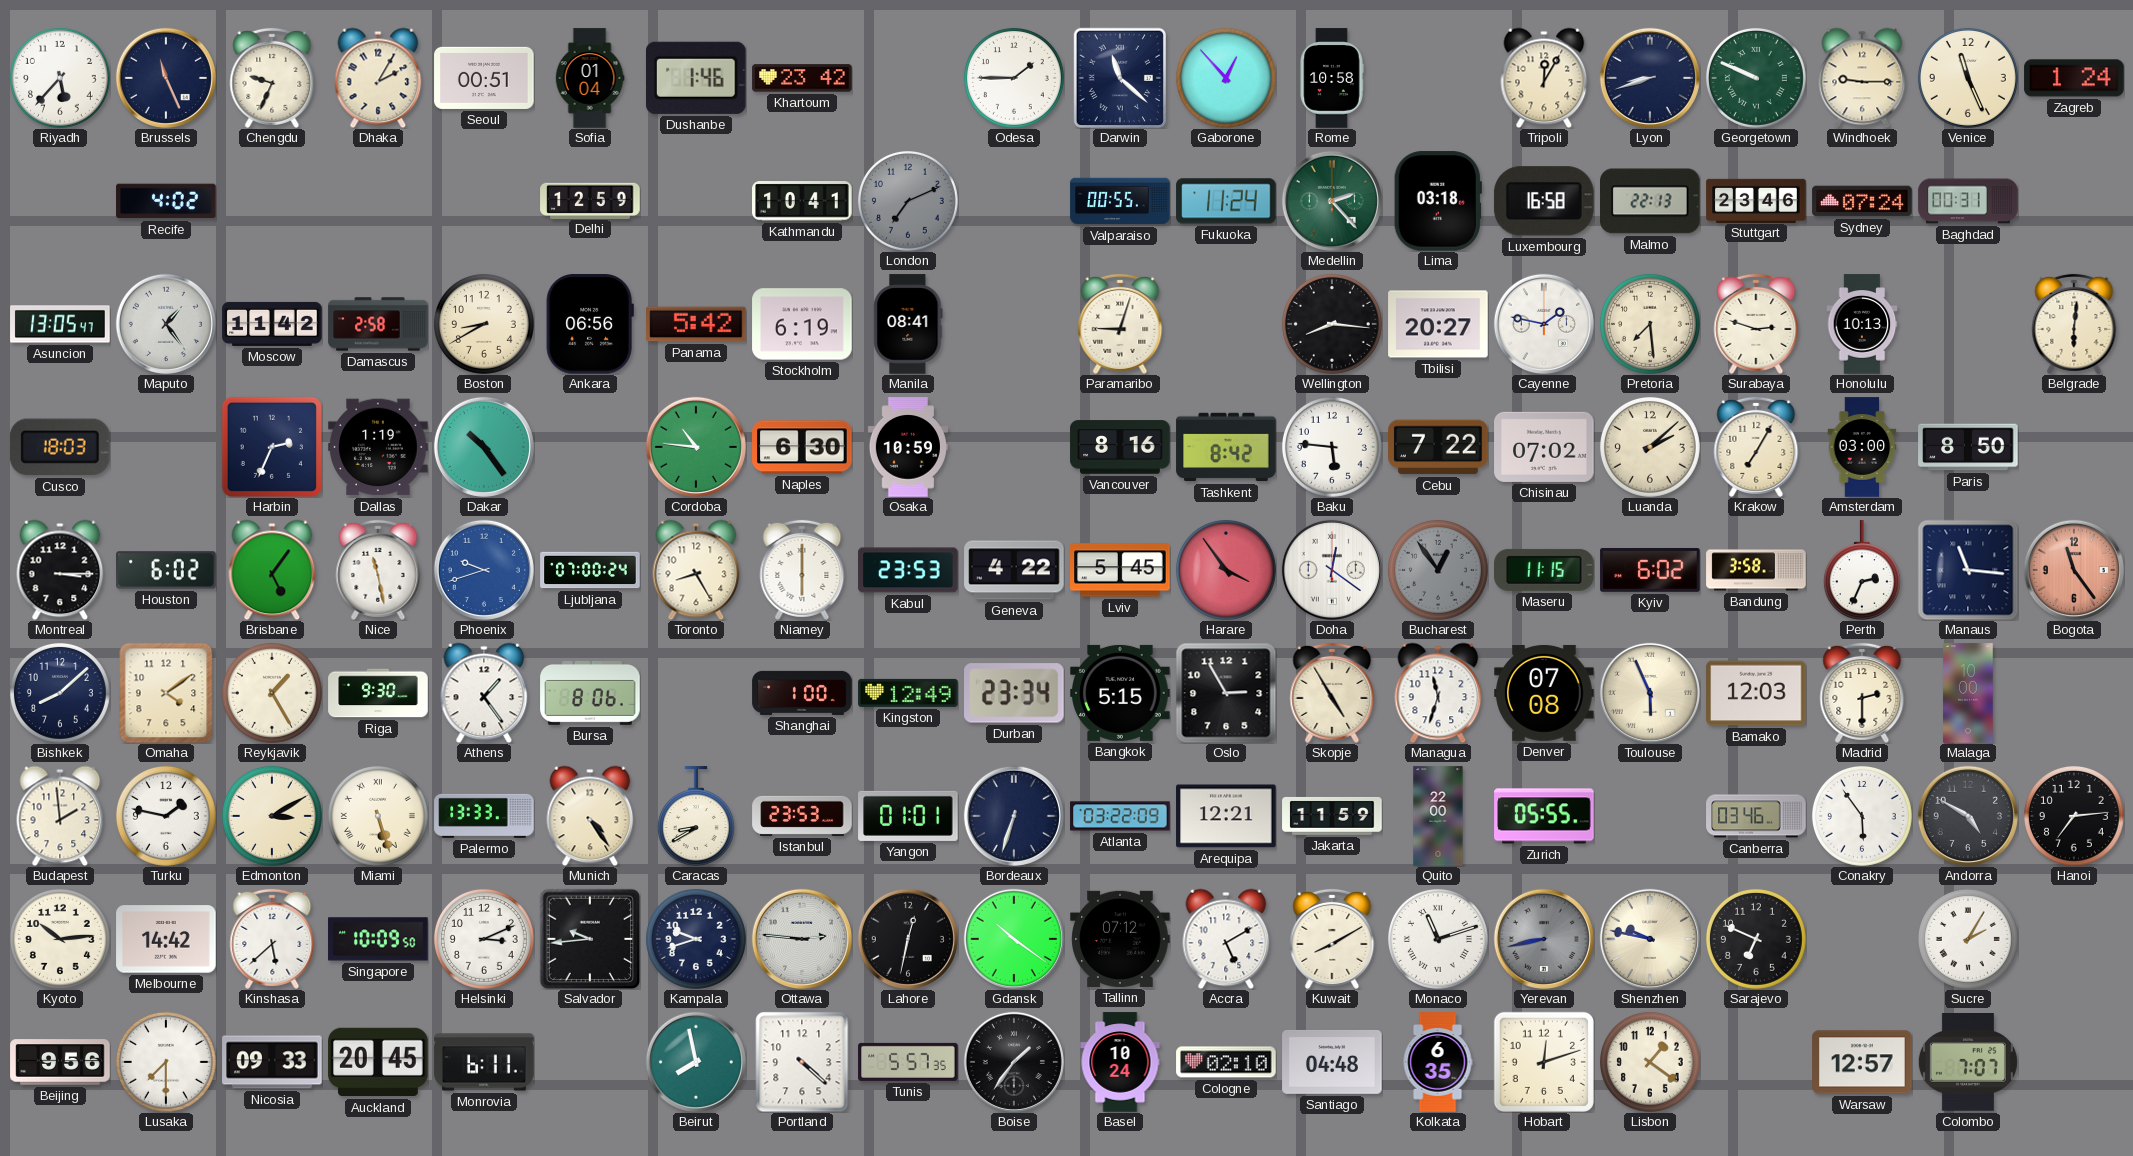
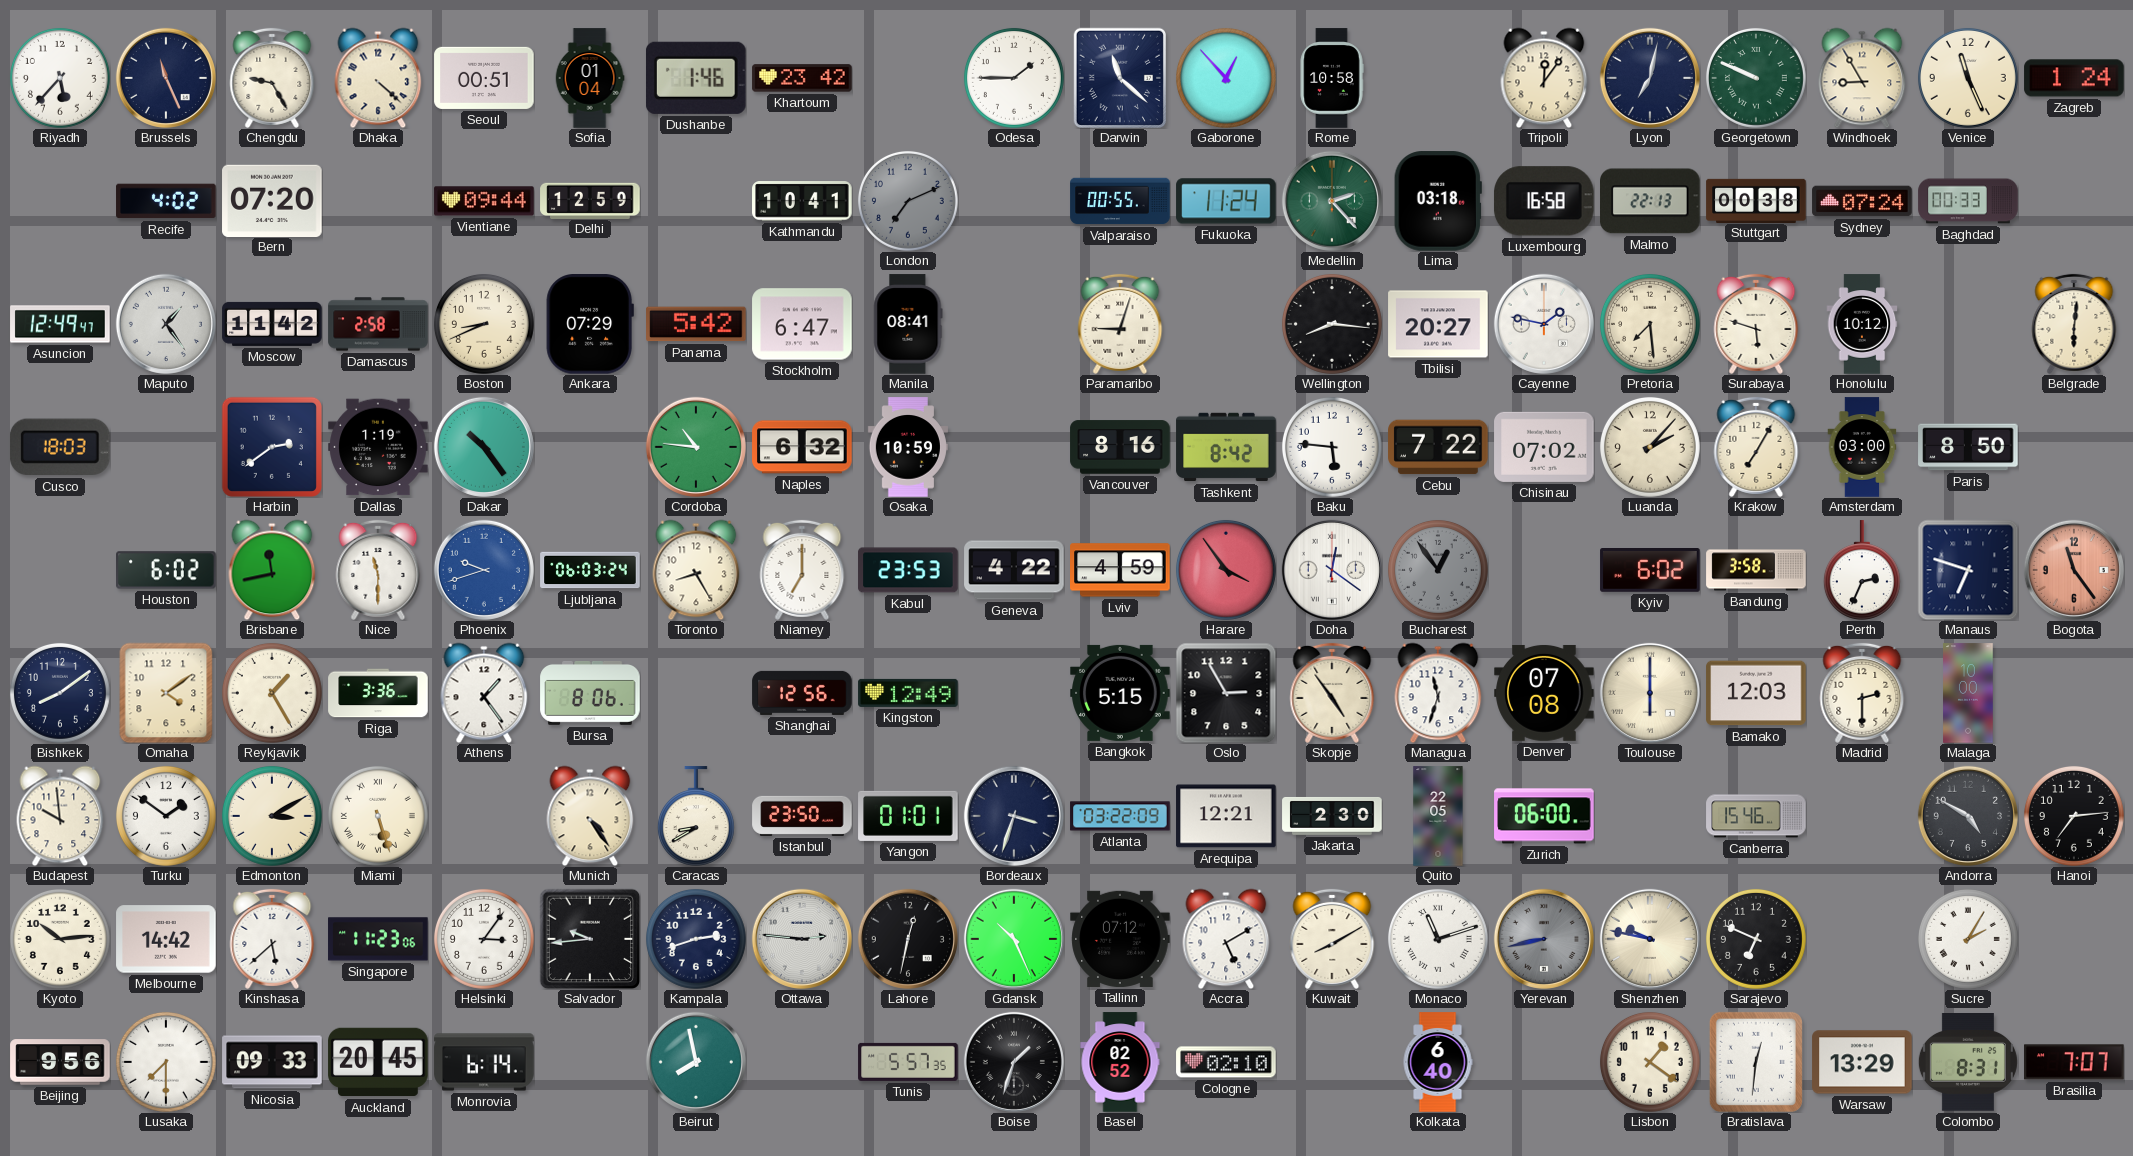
Chengdu: 9:34 -> 9:25 (272, 78)
Dhaka: 2:05 -> 4:22 (378, 78)
Tripoli: 12:05 -> 12:06 (1544, 78)
Lyon: 8:42 -> 7:02 (1650, 78)
Windhoek: 9:15 -> 8:55 (1862, 78)
Bern: none -> 07:20 (272, 200)
Vientiane: none -> 09:44 (484, 201)
Stuttgart: 23:46 -> 00:38 (1756, 200)
Baghdad: 00:31 -> 00:33 (1968, 201)
Asuncion: 13:05 -> 12:49 (60, 324)
Boston: 8:40 -> 8:41 (484, 324)
Ankara: 06:56 -> 07:29 (590, 324)
Stockholm: 6:19 -> 6:47 (802, 324)
Surabaya: 2:48 -> 5:48 (1756, 324)
Honolulu: 10:13 -> 10:12 (1862, 324)
Harbin: 2:34 -> 2:39 (272, 447)
Naples: 6:30 -> 6:32 (802, 447)
Luanda: 2:08 -> 2:07 (1650, 447)
Montreal: 3:15 -> none (60, 570)
Brisbane: 5:06 -> 11:43 (272, 570)
Nice: 11:28 -> 11:30 (378, 570)
Ljubljana: 07:00 -> 06:03 (590, 570)
Niamey: 6:00 -> 7:00 (802, 570)
Lviv: 5:45 -> 4:59 (1120, 570)
Maseru: 11:15 -> none (1544, 570)
Manaus: 11:16 -> 6:48 (1968, 570)
Bishkek: 8:08 -> 8:09 (60, 693)
Riga: 9:30 -> 3:36 (378, 693)
Shanghai: 1:00 -> 12:56 (802, 693)
Durban: 23:34 -> none (1015, 693)
Skopje: 4:55 -> 4:54 (1332, 693)
Toulouse: 5:56 -> 6:00 (1650, 693)
Budapest: 1:59 -> 9:59 (60, 816)
Turku: 1:47 -> 1:51 (166, 816)
Palermo: 13:33 -> none (484, 816)
Istanbul: 23:53 -> 23:50 (802, 816)
Bordeaux: 6:33 -> 3:33 (1014, 816)
Jakarta: 11:59 -> 2:30 (1332, 816)
Quito: 22:00 -> 22:05 (1438, 816)
Zurich: 05:55 -> 06:00 (1544, 816)
Canberra: 03:46 -> 15:46 (1756, 816)
Conakry: 5:54 -> none (1862, 816)
Singapore: 10:09 -> 11:23 (378, 939)
Helsinki: 3:11 -> 3:06 (484, 939)
Kampala: 9:42 -> 2:42 (696, 939)
Gdansk: 10:21 -> 10:26 (1014, 939)
Monrovia: 6:11 -> 6:14 (484, 1062)
Portland: 4:22 -> none (802, 1062)
Boise: 1:36 -> 1:33 (1014, 1062)
Basel: 10:24 -> 02:52 (1120, 1062)
Santiago: 04:48 -> none (1332, 1062)
Kolkata: 6:35 -> 6:40 (1438, 1062)
Hobart: 12:12 -> none (1544, 1062)
Bratislava: none -> 12:31 (1756, 1062)
Warsaw: 12:57 -> 13:29 (1862, 1062)
Colombo: 7:07 -> 8:31 (1968, 1063)
Brasilia: none -> 7:07 (2074, 1062)
